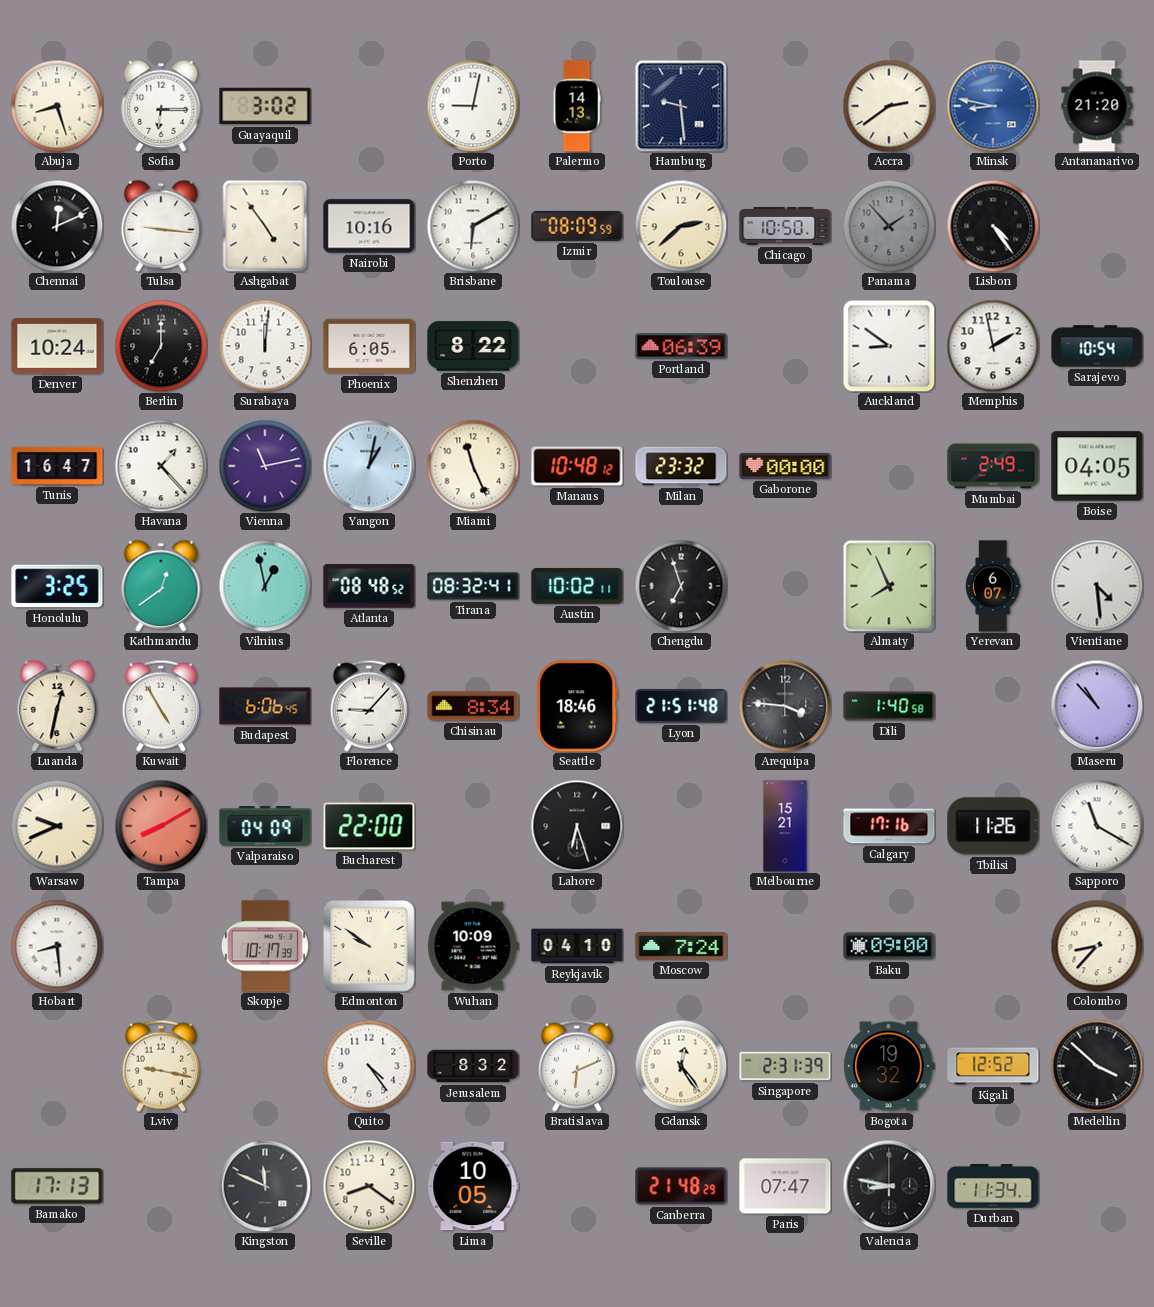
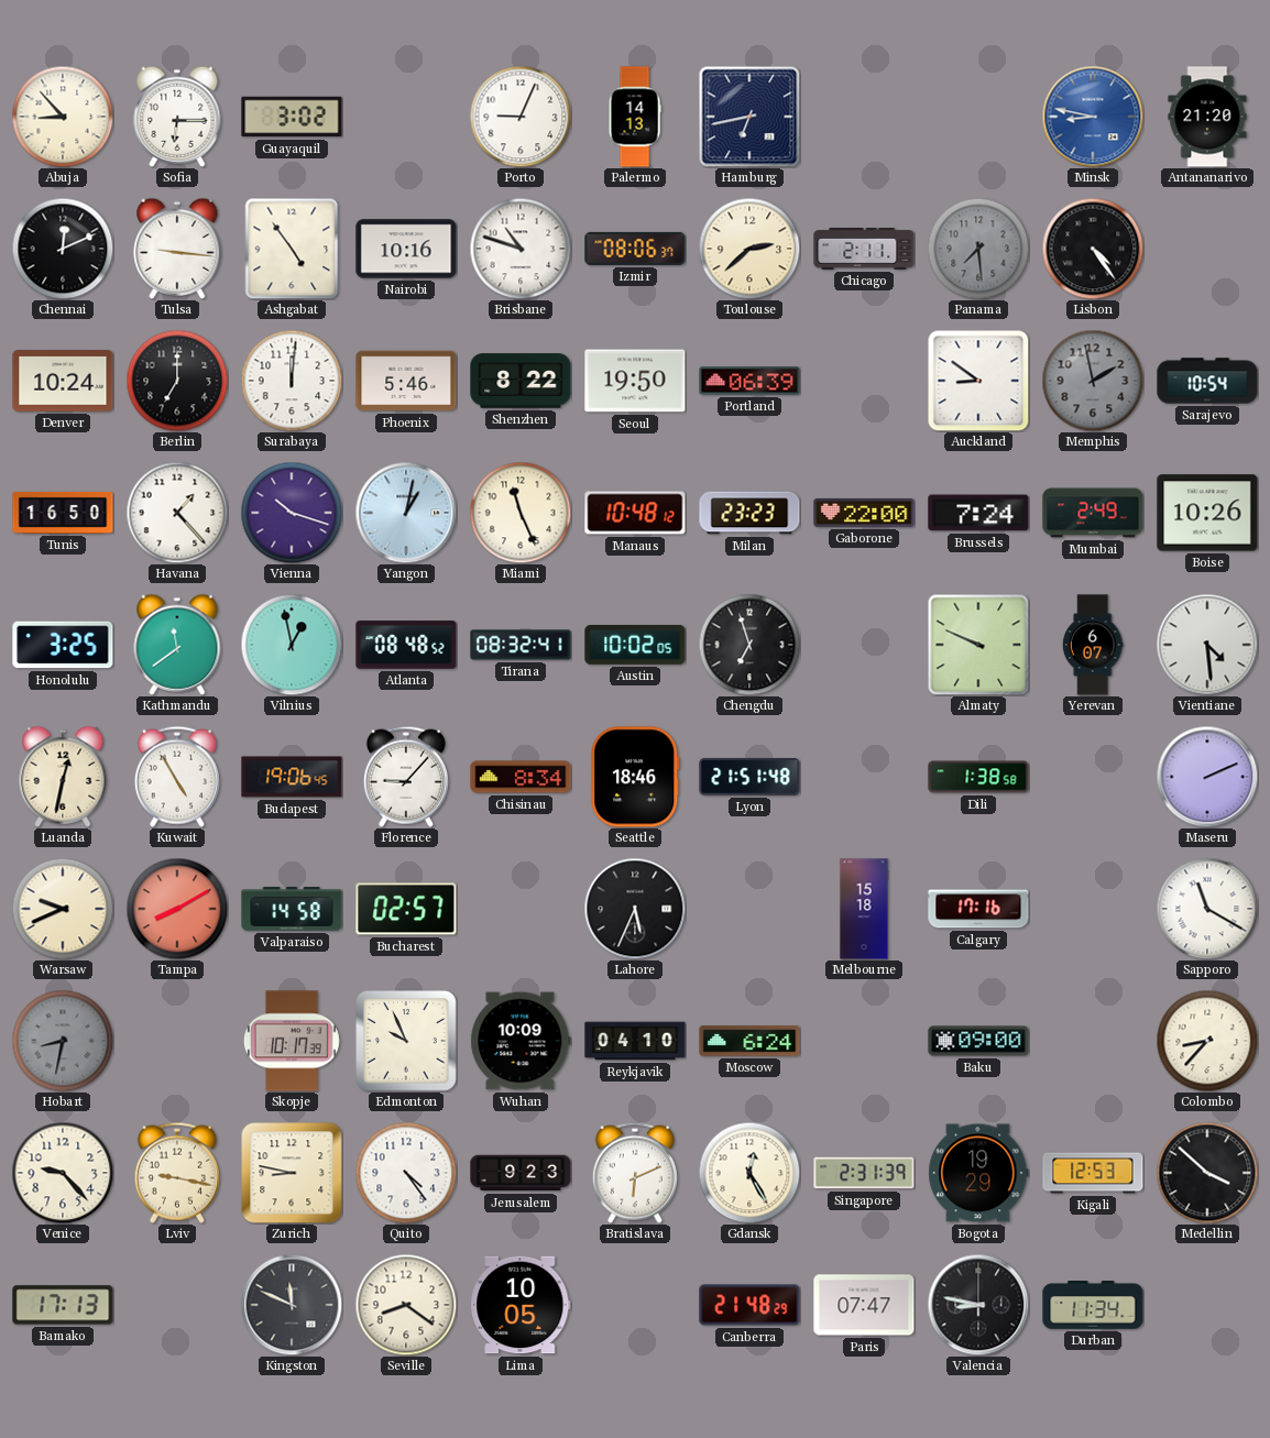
Abuja: 8:27 -> 8:53 (63, 117)
Porto: 9:02 -> 9:04 (521, 117)
Hamburg: 9:29 -> 6:43 (749, 117)
Accra: 2:39 -> none (889, 106)
Brisbane: 6:10 -> 10:48 (521, 249)
Izmir: 08:09 -> 08:06 (635, 249)
Chicago: 10:50 -> 2:11 (864, 250)
Panama: 1:53 -> 7:29 (978, 249)
Phoenix: 6:05 -> 5:46 (406, 381)
Seoul: none -> 19:50 (635, 381)
Memphis dial: white -> grey (1093, 381)
Tunis: 16:47 -> 16:50 (63, 513)
Vienna: 11:13 -> 10:18 (292, 513)
Milan: 23:32 -> 23:23 (749, 513)
Gaborone: 00:00 -> 22:00 (864, 513)
Brussels: none -> 7:24 (978, 513)
Boise: 04:05 -> 10:26 (1207, 513)
Kathmandu: 12:39 -> 11:39 (177, 645)
Austin: 10:02:11 -> 10:02:05 (635, 645)
Almaty: 7:56 -> 9:49 (978, 645)
Budapest: 6:06 -> 19:06 (292, 777)
Arequipa: 3:46 -> none (785, 706)
Dili: 1:40 -> 1:38 (978, 777)
Maseru: 10:53 -> 2:11 (1207, 777)
Valparaiso: 04:09 -> 14:58 (292, 909)
Bucharest: 22:00 -> 02:57 (406, 909)
Lahore: 6:27 -> 5:34 (635, 909)
Melbourne: 15:21 -> 15:18 (864, 909)
Tbilisi: 11:26 -> none (993, 826)
Hobart: 8:29 -> 8:32 (63, 1041)
Hobart dial: white -> grey (63, 1041)
Edmonton: 9:51 -> 9:56 (406, 1041)
Moscow: 7:24 -> 6:24 (749, 1041)
Venice: none -> 9:23 (63, 1173)
Zurich: none -> 8:47 (292, 1173)
Jerusalem: 8:32 -> 9:23 (521, 1173)
Gdansk: 12:24 -> 12:25 (749, 1173)
Bogota: 19:32 -> 19:29 (978, 1173)
Kigali: 12:52 -> 12:53 (1093, 1173)
